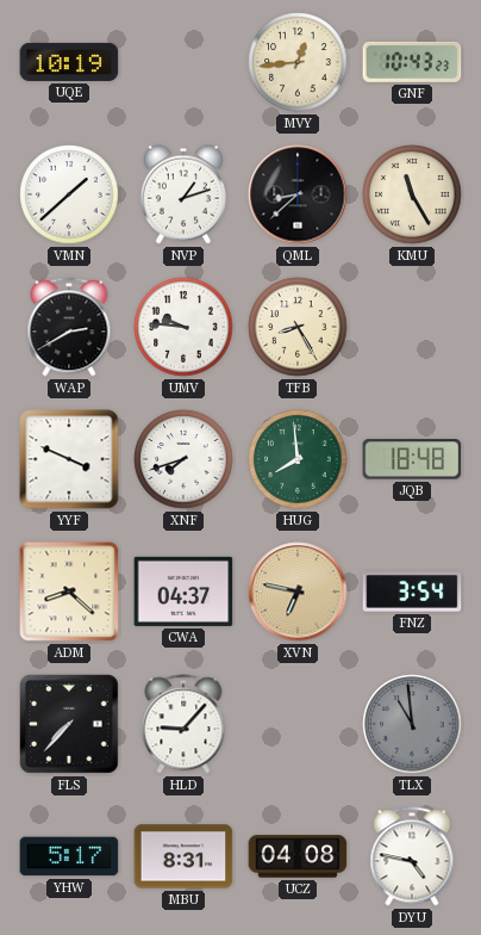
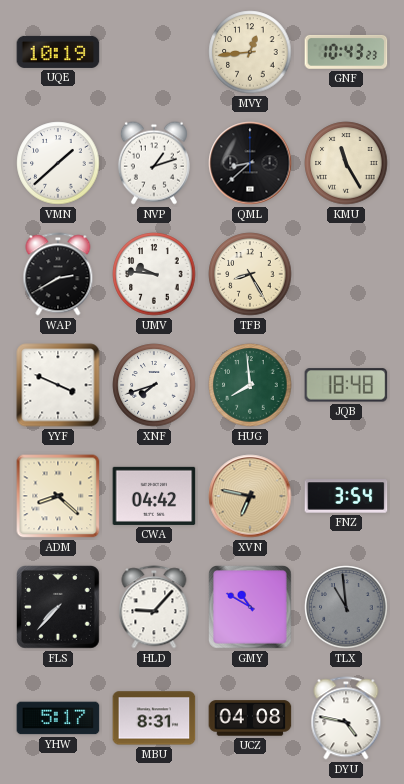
CWA: 04:37 -> 04:42 (154, 496)
GMY: none -> 10:50 (251, 608)
